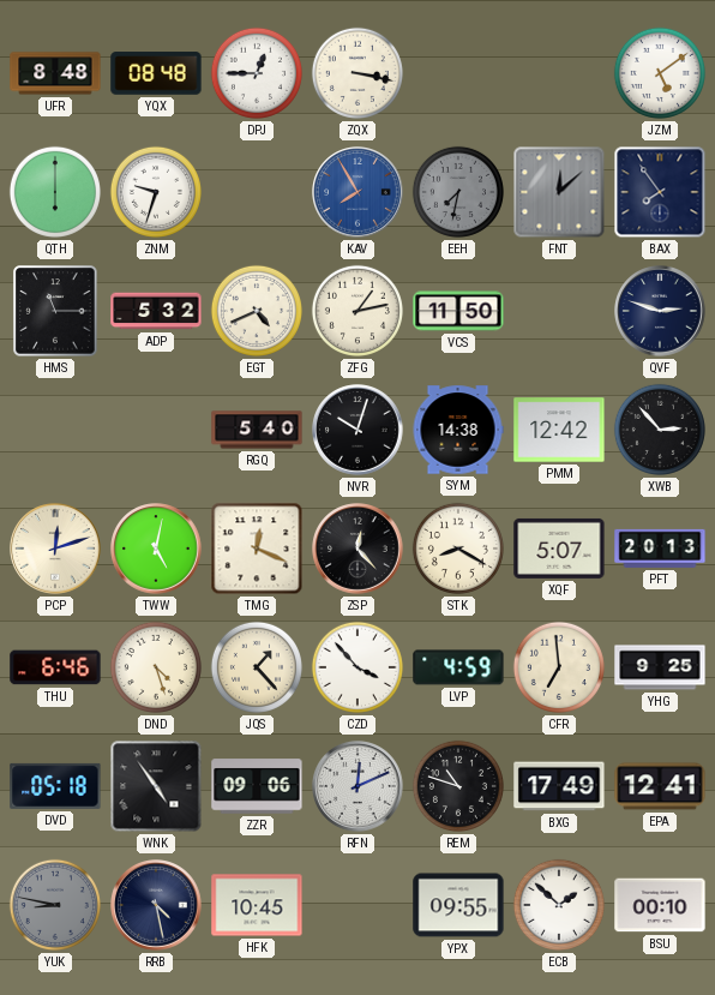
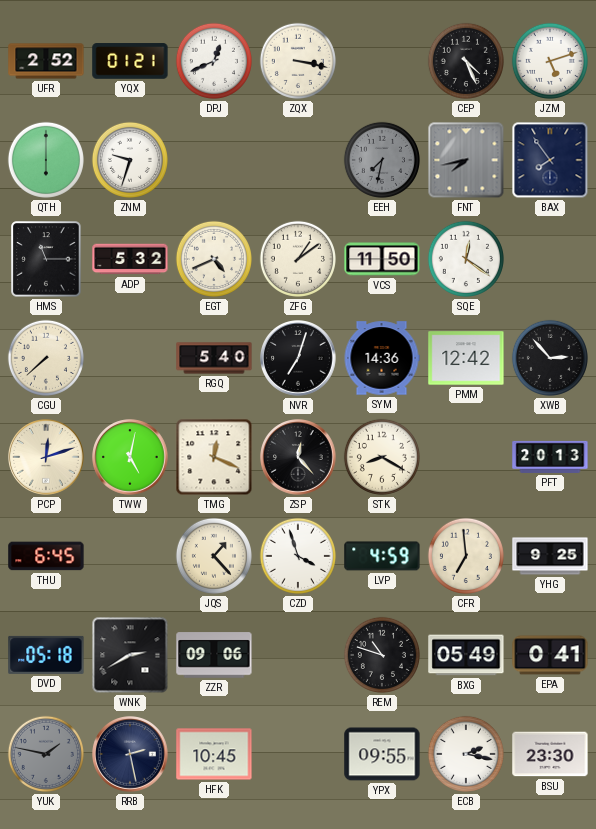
UFR: 8:48 -> 2:52 (46, 61)
YQX: 08:48 -> 01:21 (130, 61)
DPJ: 12:45 -> 12:41 (214, 61)
CEP: none -> 4:26 (466, 61)
JZM: 5:09 -> 5:12 (550, 61)
KAV: 7:55 -> none (357, 192)
FNT: 12:08 -> 7:43 (466, 160)
ZFG: 1:13 -> 1:09 (298, 259)
SQE: none -> 12:21 (466, 259)
QVF: 2:48 -> none (660, 311)
CGU: none -> 7:38 (46, 358)
NVR: 10:03 -> 7:03 (298, 358)
SYM: 14:38 -> 14:36 (382, 358)
XQF: 5:07 -> none (559, 549)
THU: 6:46 -> 6:45 (46, 556)
DND: 4:27 -> none (156, 667)
CZD: 3:53 -> 3:57 (298, 556)
WNK: 4:54 -> 2:40 (130, 655)
RFN: 12:11 -> none (357, 786)
BXG: 17:49 -> 05:49 (466, 655)
EPA: 12:41 -> 0:41 (550, 655)
YUK: 8:47 -> 1:47 (46, 754)
RRB: 4:28 -> 2:28 (130, 754)
ECB: 1:52 -> 2:17 (466, 754)
BSU: 00:10 -> 23:30 (550, 754)
